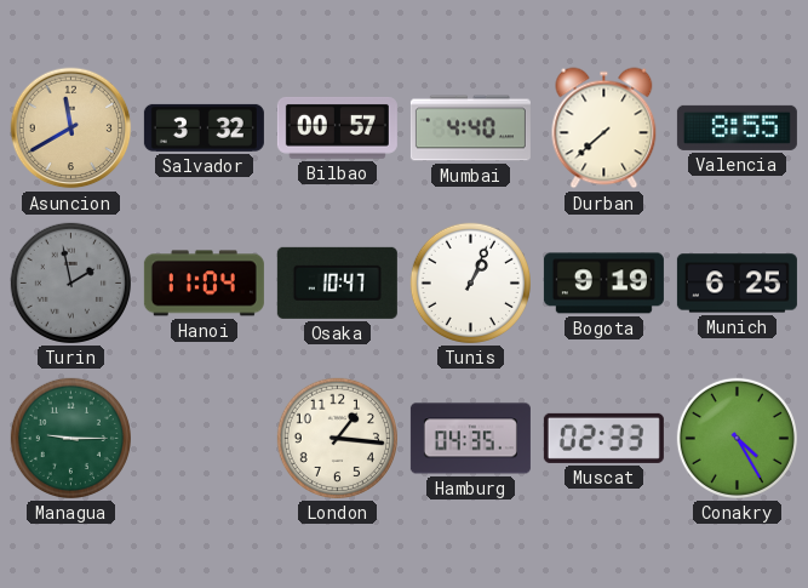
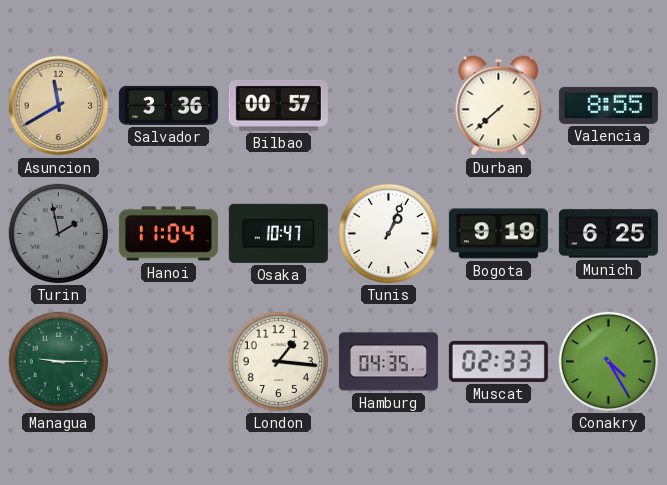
Salvador: 3:32 -> 3:36 (168, 105)
Mumbai: 4:40 -> none (470, 129)
